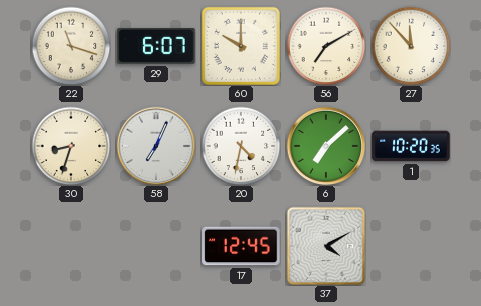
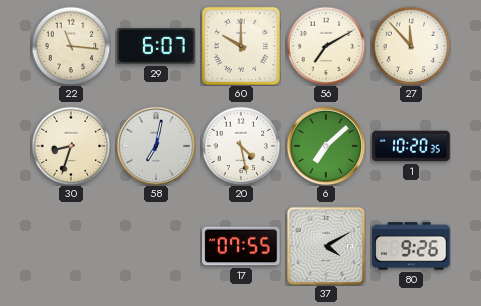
22: 11:18 -> 11:16 (71, 46)
58: 7:04 -> 7:02 (156, 146)
20: 4:32 -> 4:28 (241, 146)
17: 12:45 -> 07:55 (241, 246)
80: none -> 9:26 (411, 246)
